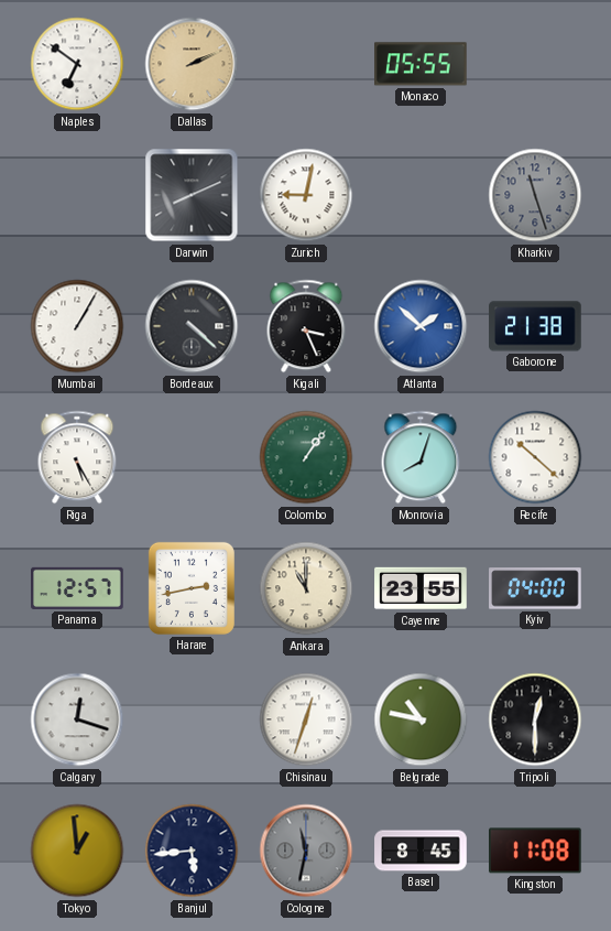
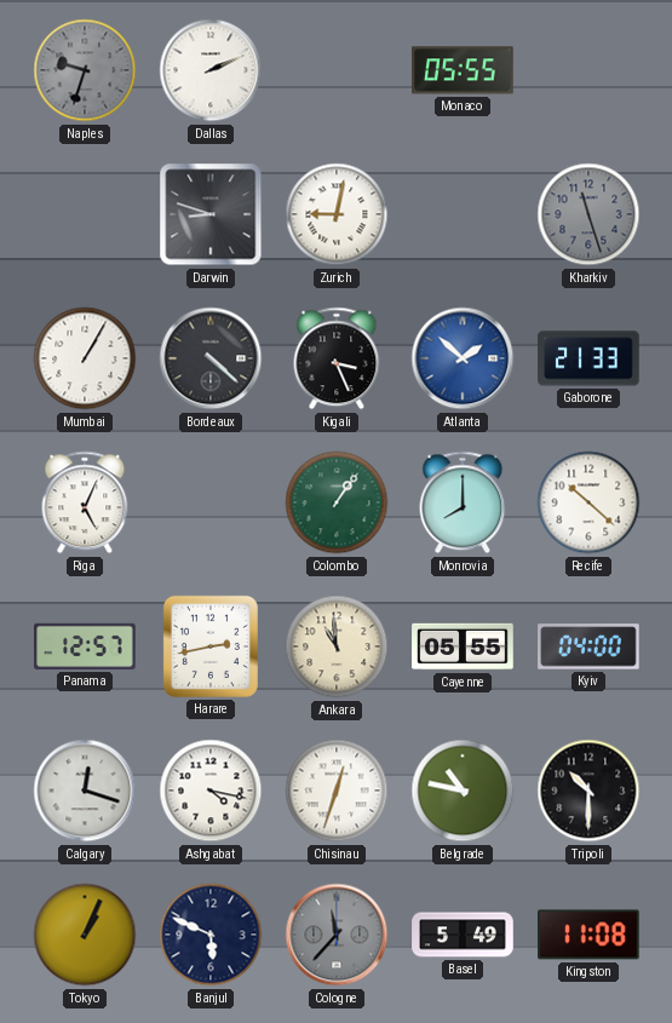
Naples: 6:51 -> 9:33 (85, 70)
Naples dial: white -> grey (85, 70)
Dallas dial: champagne -> white (211, 70)
Darwin: 8:11 -> 8:48 (211, 214)
Gaborone: 21:38 -> 21:33 (588, 358)
Riga: 5:25 -> 5:04 (85, 502)
Monrovia: 8:03 -> 8:00 (463, 502)
Ankara: 11:00 -> 10:59 (337, 646)
Cayenne: 23:55 -> 05:55 (463, 646)
Ashgabat: none -> 4:17 (211, 791)
Tripoli: 12:30 -> 10:30 (588, 791)
Tokyo: 12:59 -> 1:04 (85, 935)
Banjul: 5:44 -> 5:49 (211, 935)
Cologne: 11:32 -> 11:37 (337, 935)
Basel: 8:45 -> 5:49 (463, 935)
